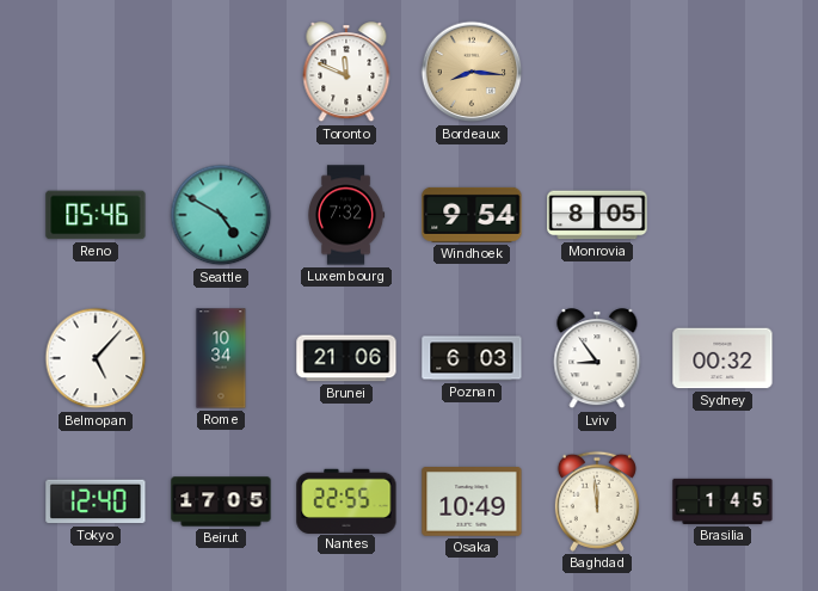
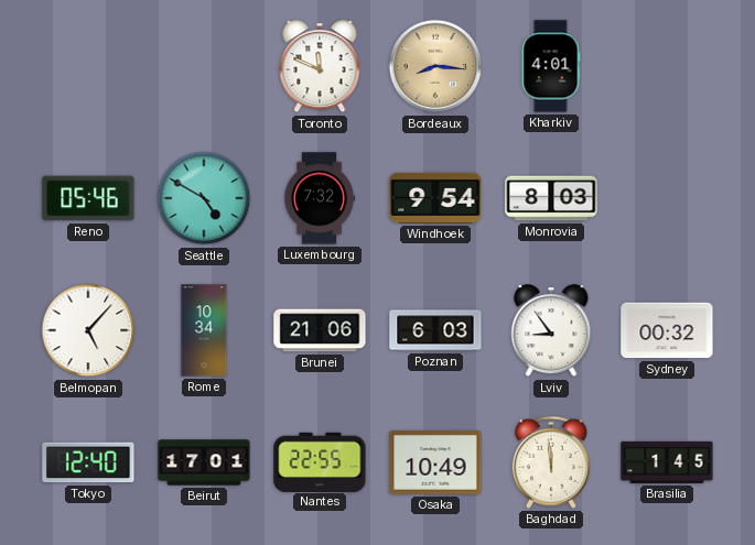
Kharkiv: none -> 4:01 (551, 66)
Monrovia: 8:05 -> 8:03 (551, 198)
Beirut: 17:05 -> 17:01 (204, 462)
